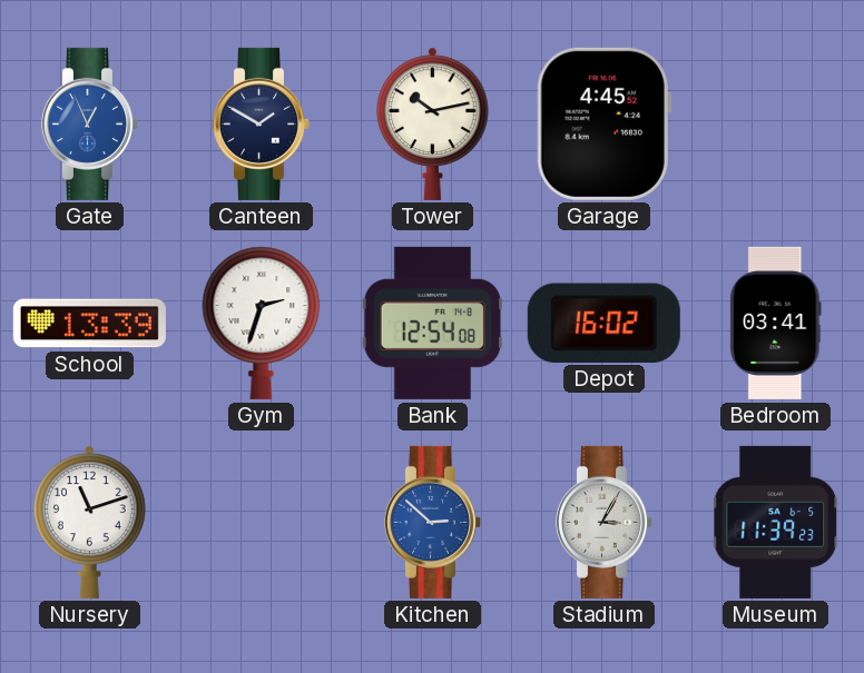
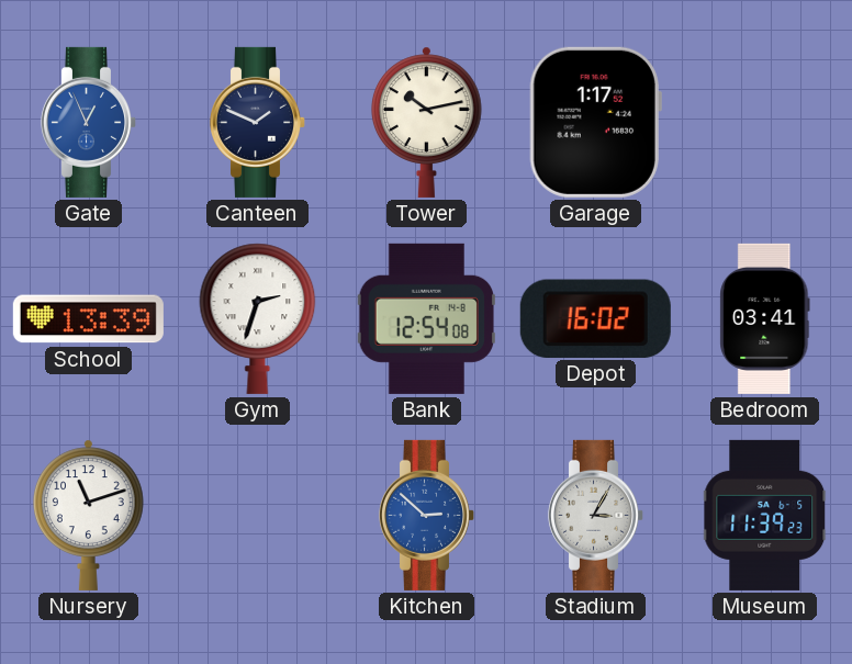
Canteen: 1:50 -> 1:49 (257, 122)
Garage: 4:45 -> 1:17 (595, 122)
